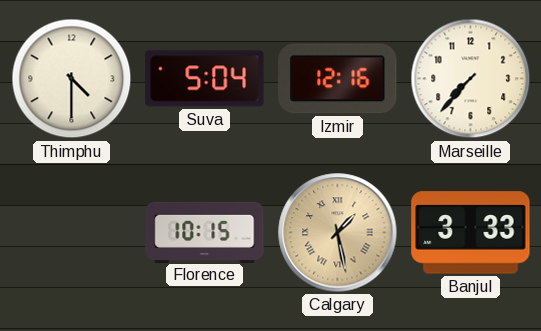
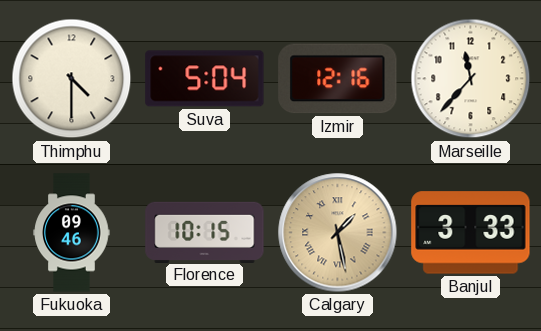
Marseille: 7:37 -> 11:37 (471, 79)
Fukuoka: none -> 09:46 (72, 233)
